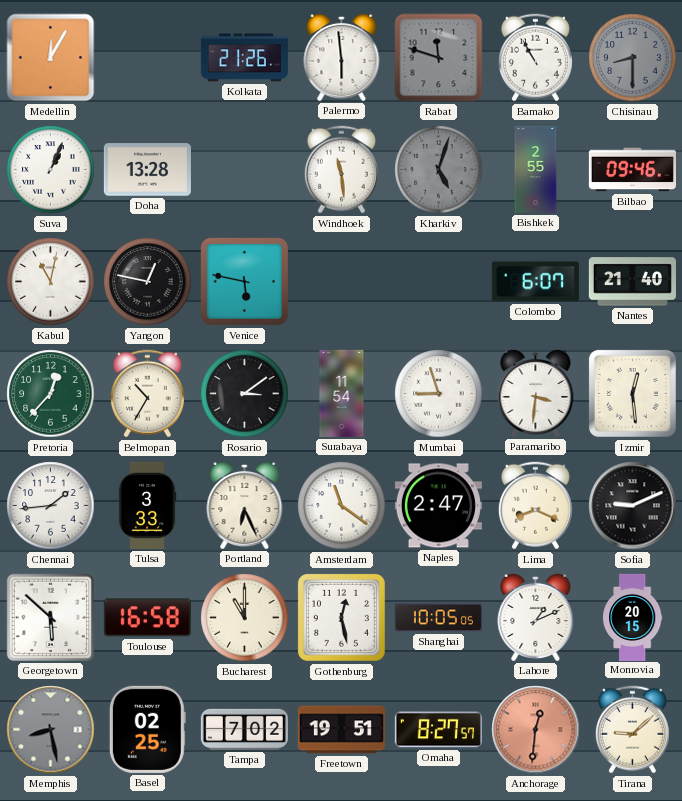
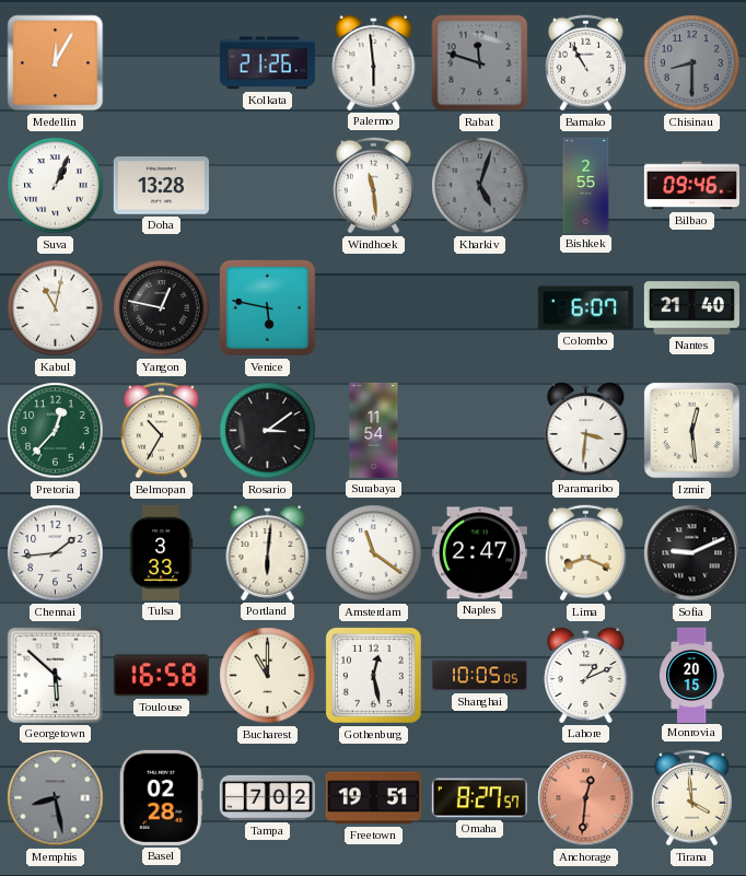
Mumbai: 8:57 -> none (439, 394)
Portland: 6:26 -> 6:01 (268, 552)
Basel: 02:25 -> 02:28 (161, 797)
Tirana: 9:08 -> 3:59 (691, 798)
